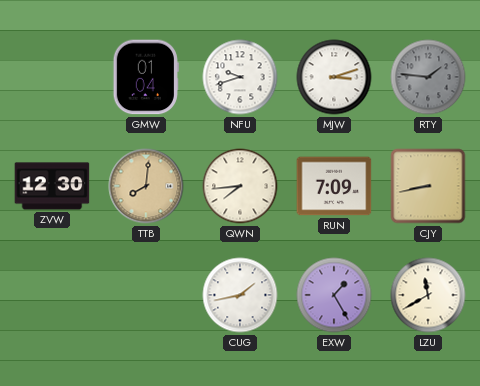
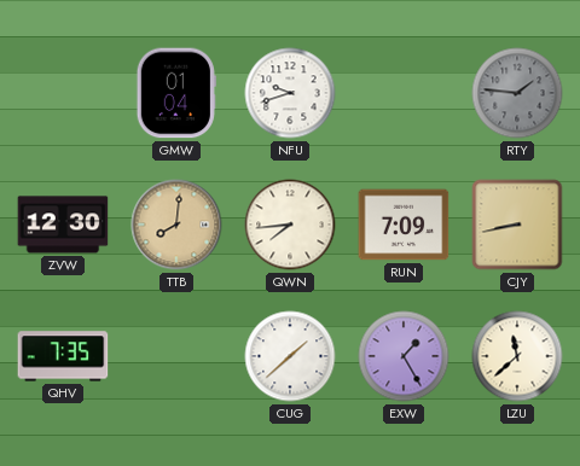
MJW: 3:12 -> none (334, 77)
QHV: none -> 7:35 (63, 356)
CUG: 1:43 -> 1:38 (290, 356)
LZU: 11:40 -> 11:38 (517, 356)
